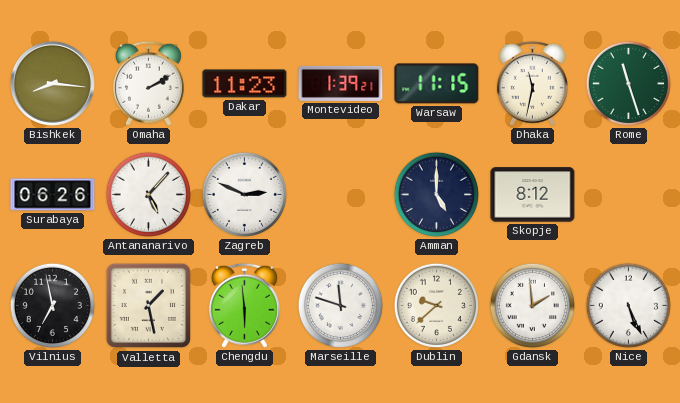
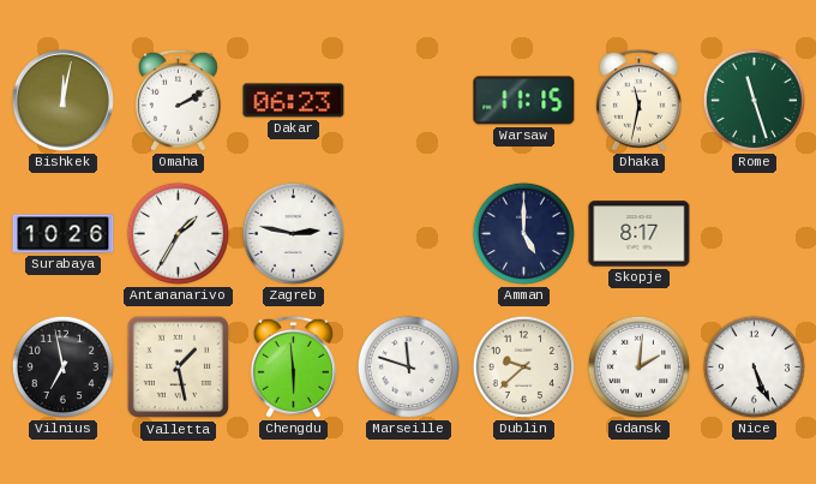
Bishkek: 8:16 -> 12:02 (62, 100)
Dakar: 11:23 -> 06:23 (294, 101)
Montevideo: 1:39 -> none (341, 83)
Surabaya: 06:26 -> 10:26 (64, 234)
Antananarivo: 5:07 -> 1:35 (178, 233)
Zagreb: 2:49 -> 2:47 (293, 233)
Skopje: 8:12 -> 8:17 (640, 234)
Gdansk: 1:59 -> 2:01 (638, 366)
